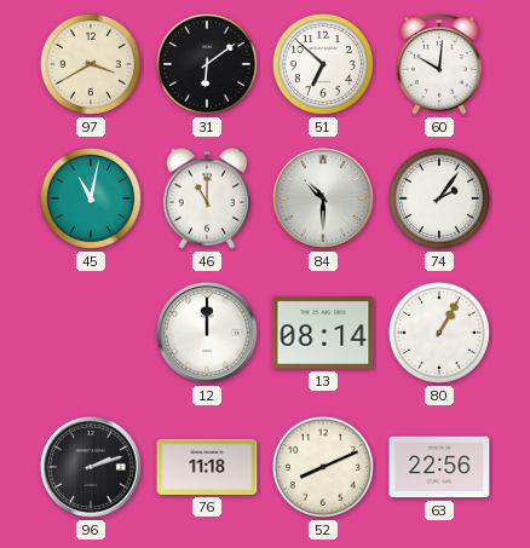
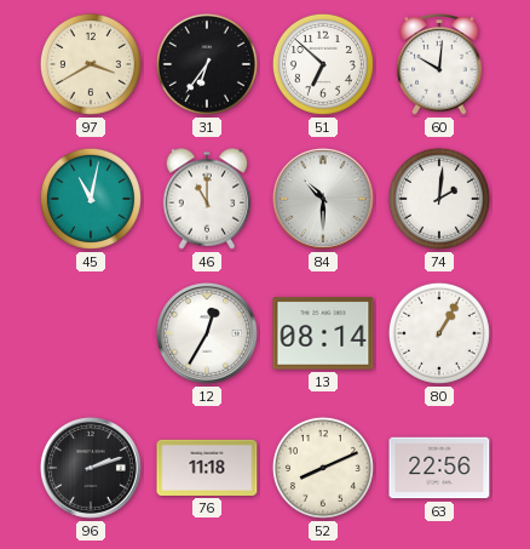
31: 6:09 -> 6:36 (207, 64)
74: 2:06 -> 2:01 (439, 199)
12: 12:00 -> 12:35 (207, 333)
